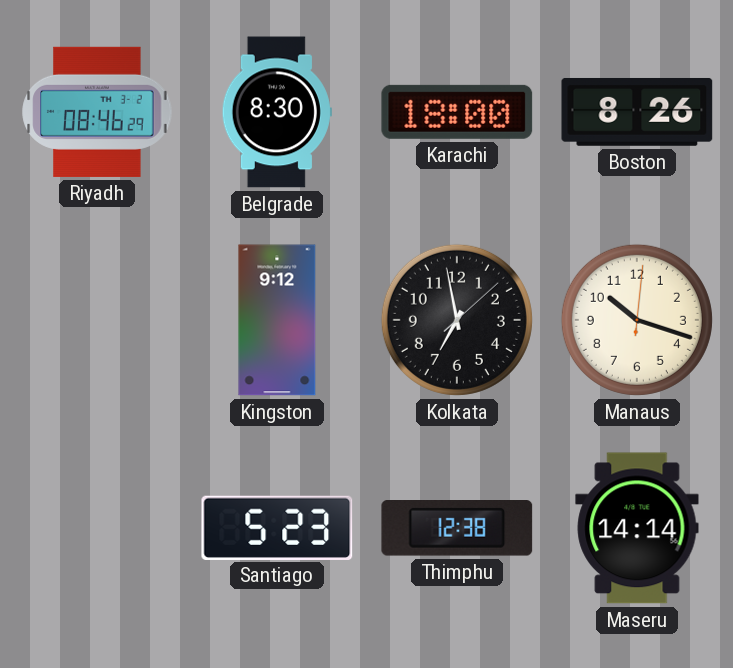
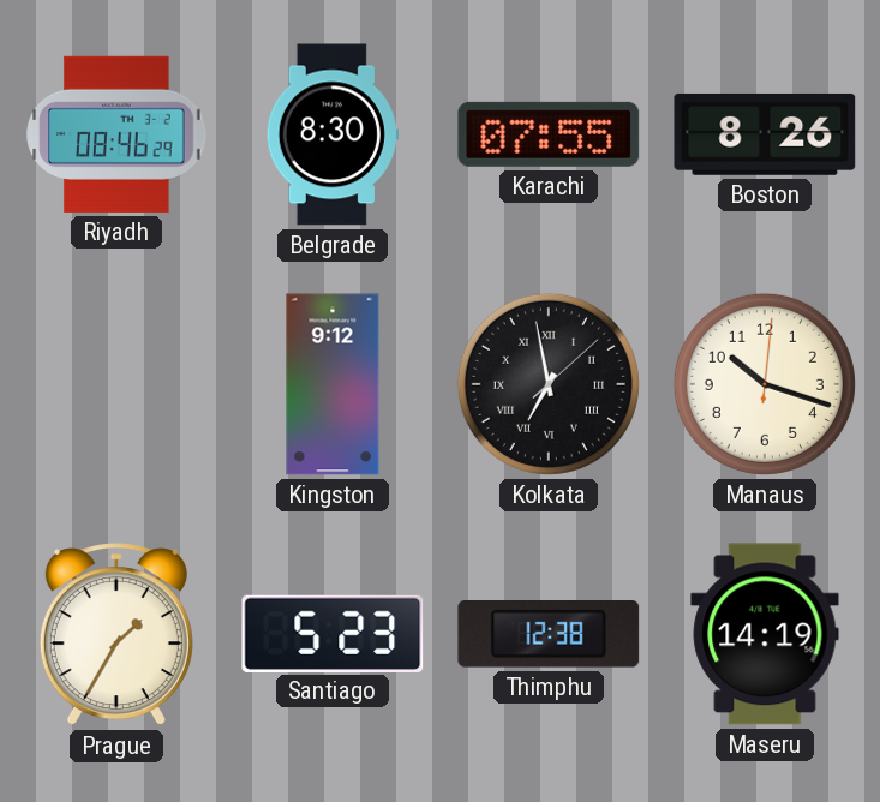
Karachi: 18:00 -> 07:55 (549, 134)
Kolkata numerals: Arabic -> Roman (549, 384)
Prague: none -> 1:35 (116, 635)
Maseru: 14:14 -> 14:19 (765, 634)
